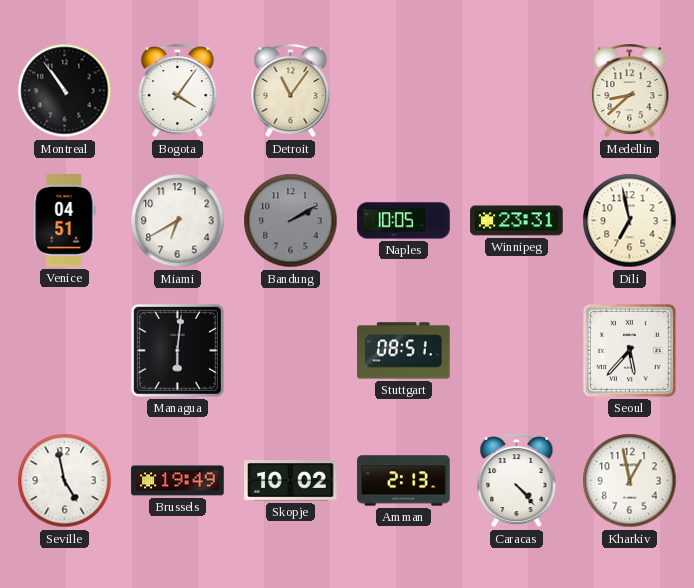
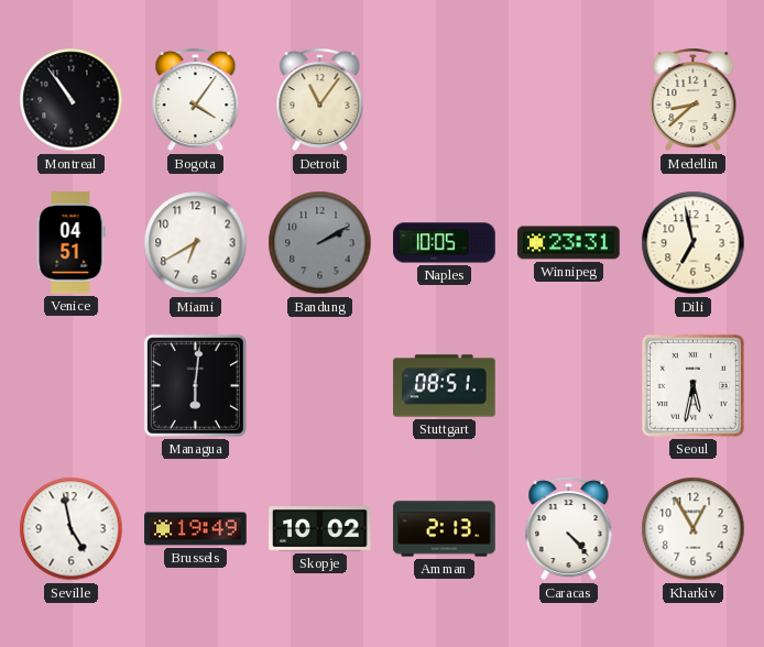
Seoul: 5:37 -> 5:32 (692, 385)
Kharkiv: 12:58 -> 12:55 (694, 529)
